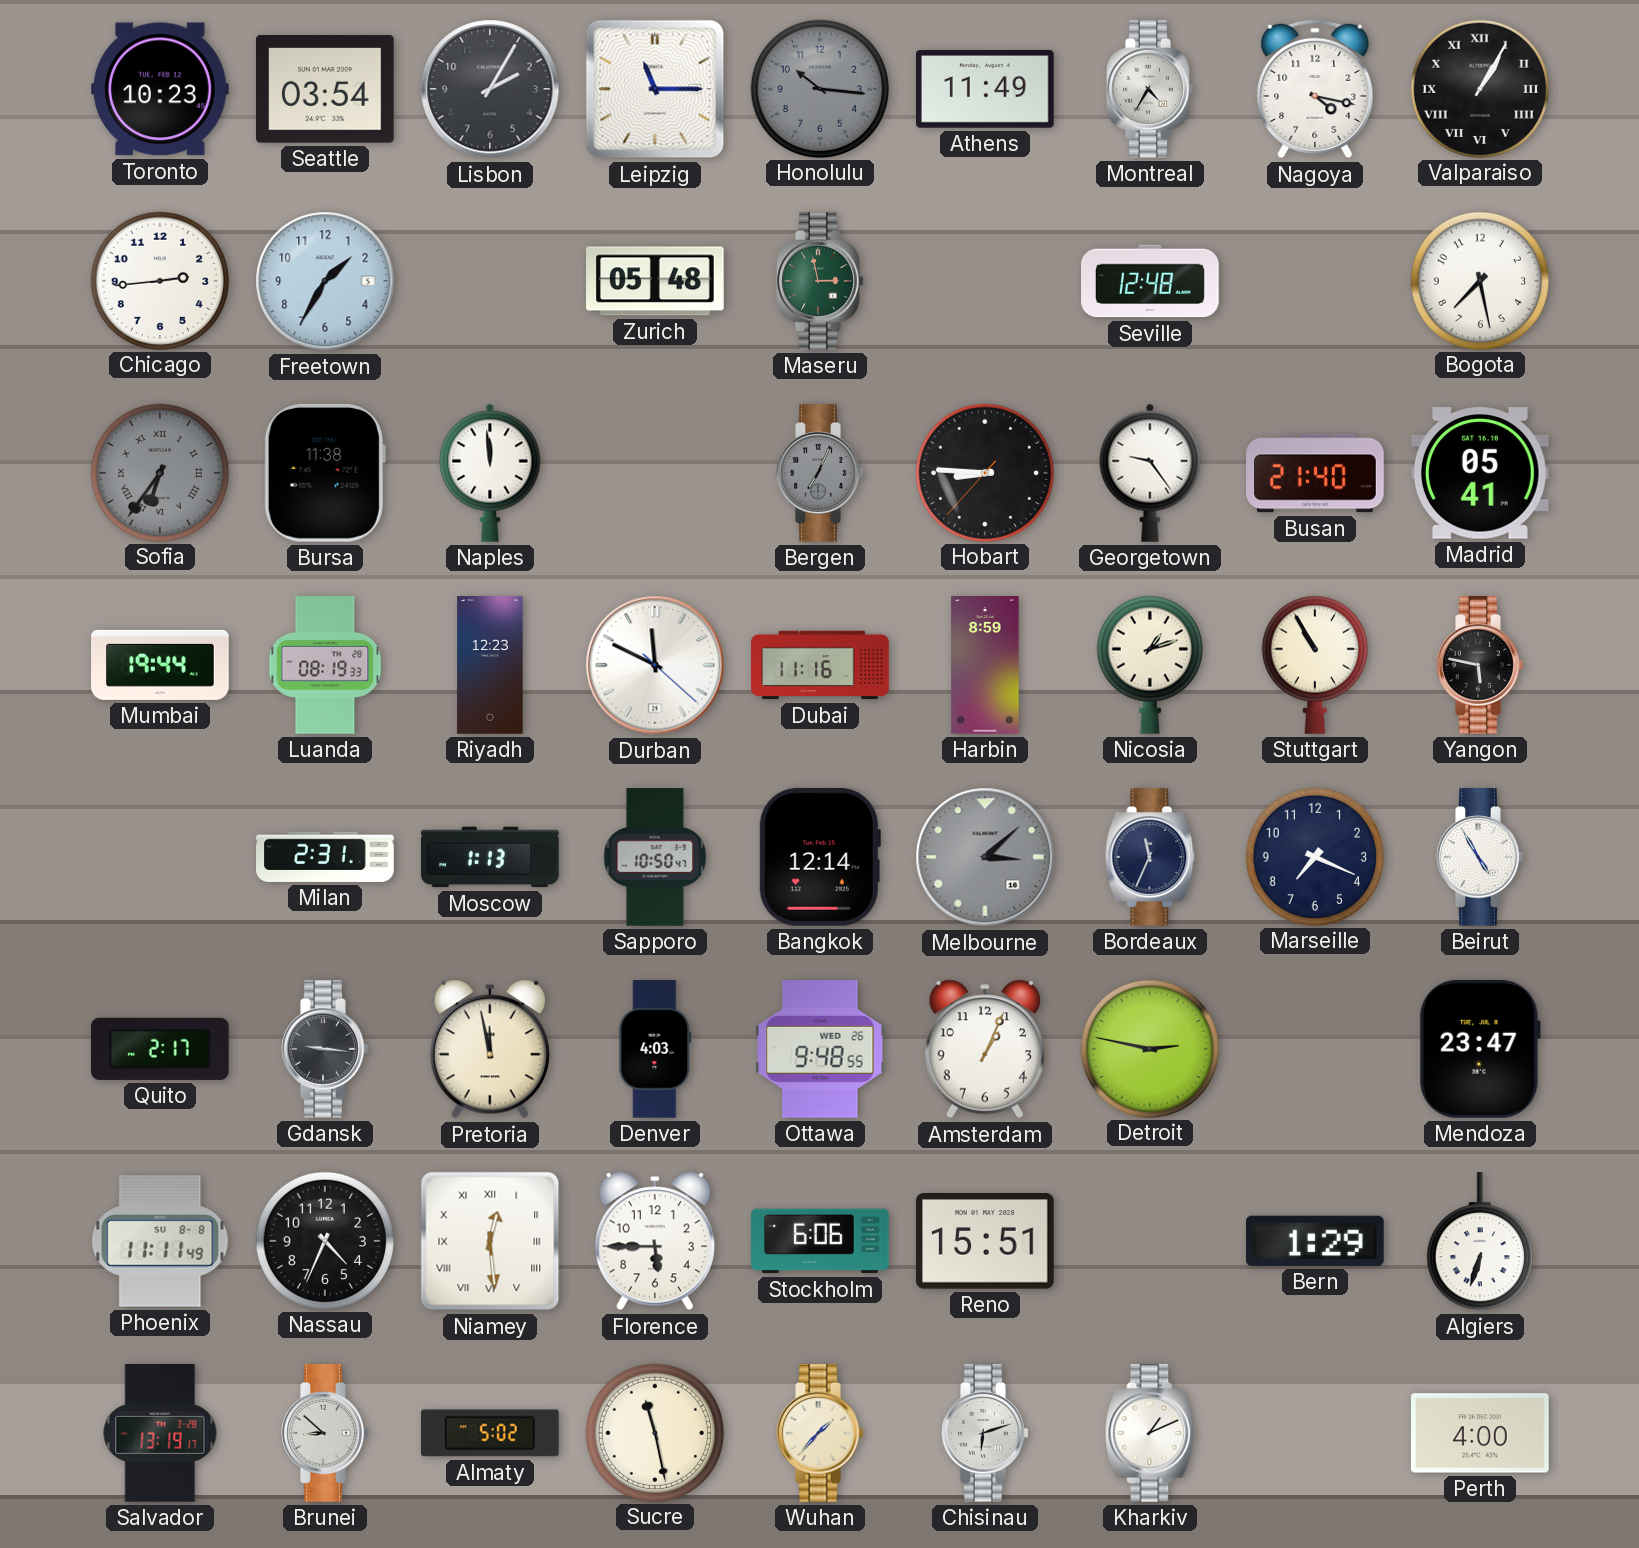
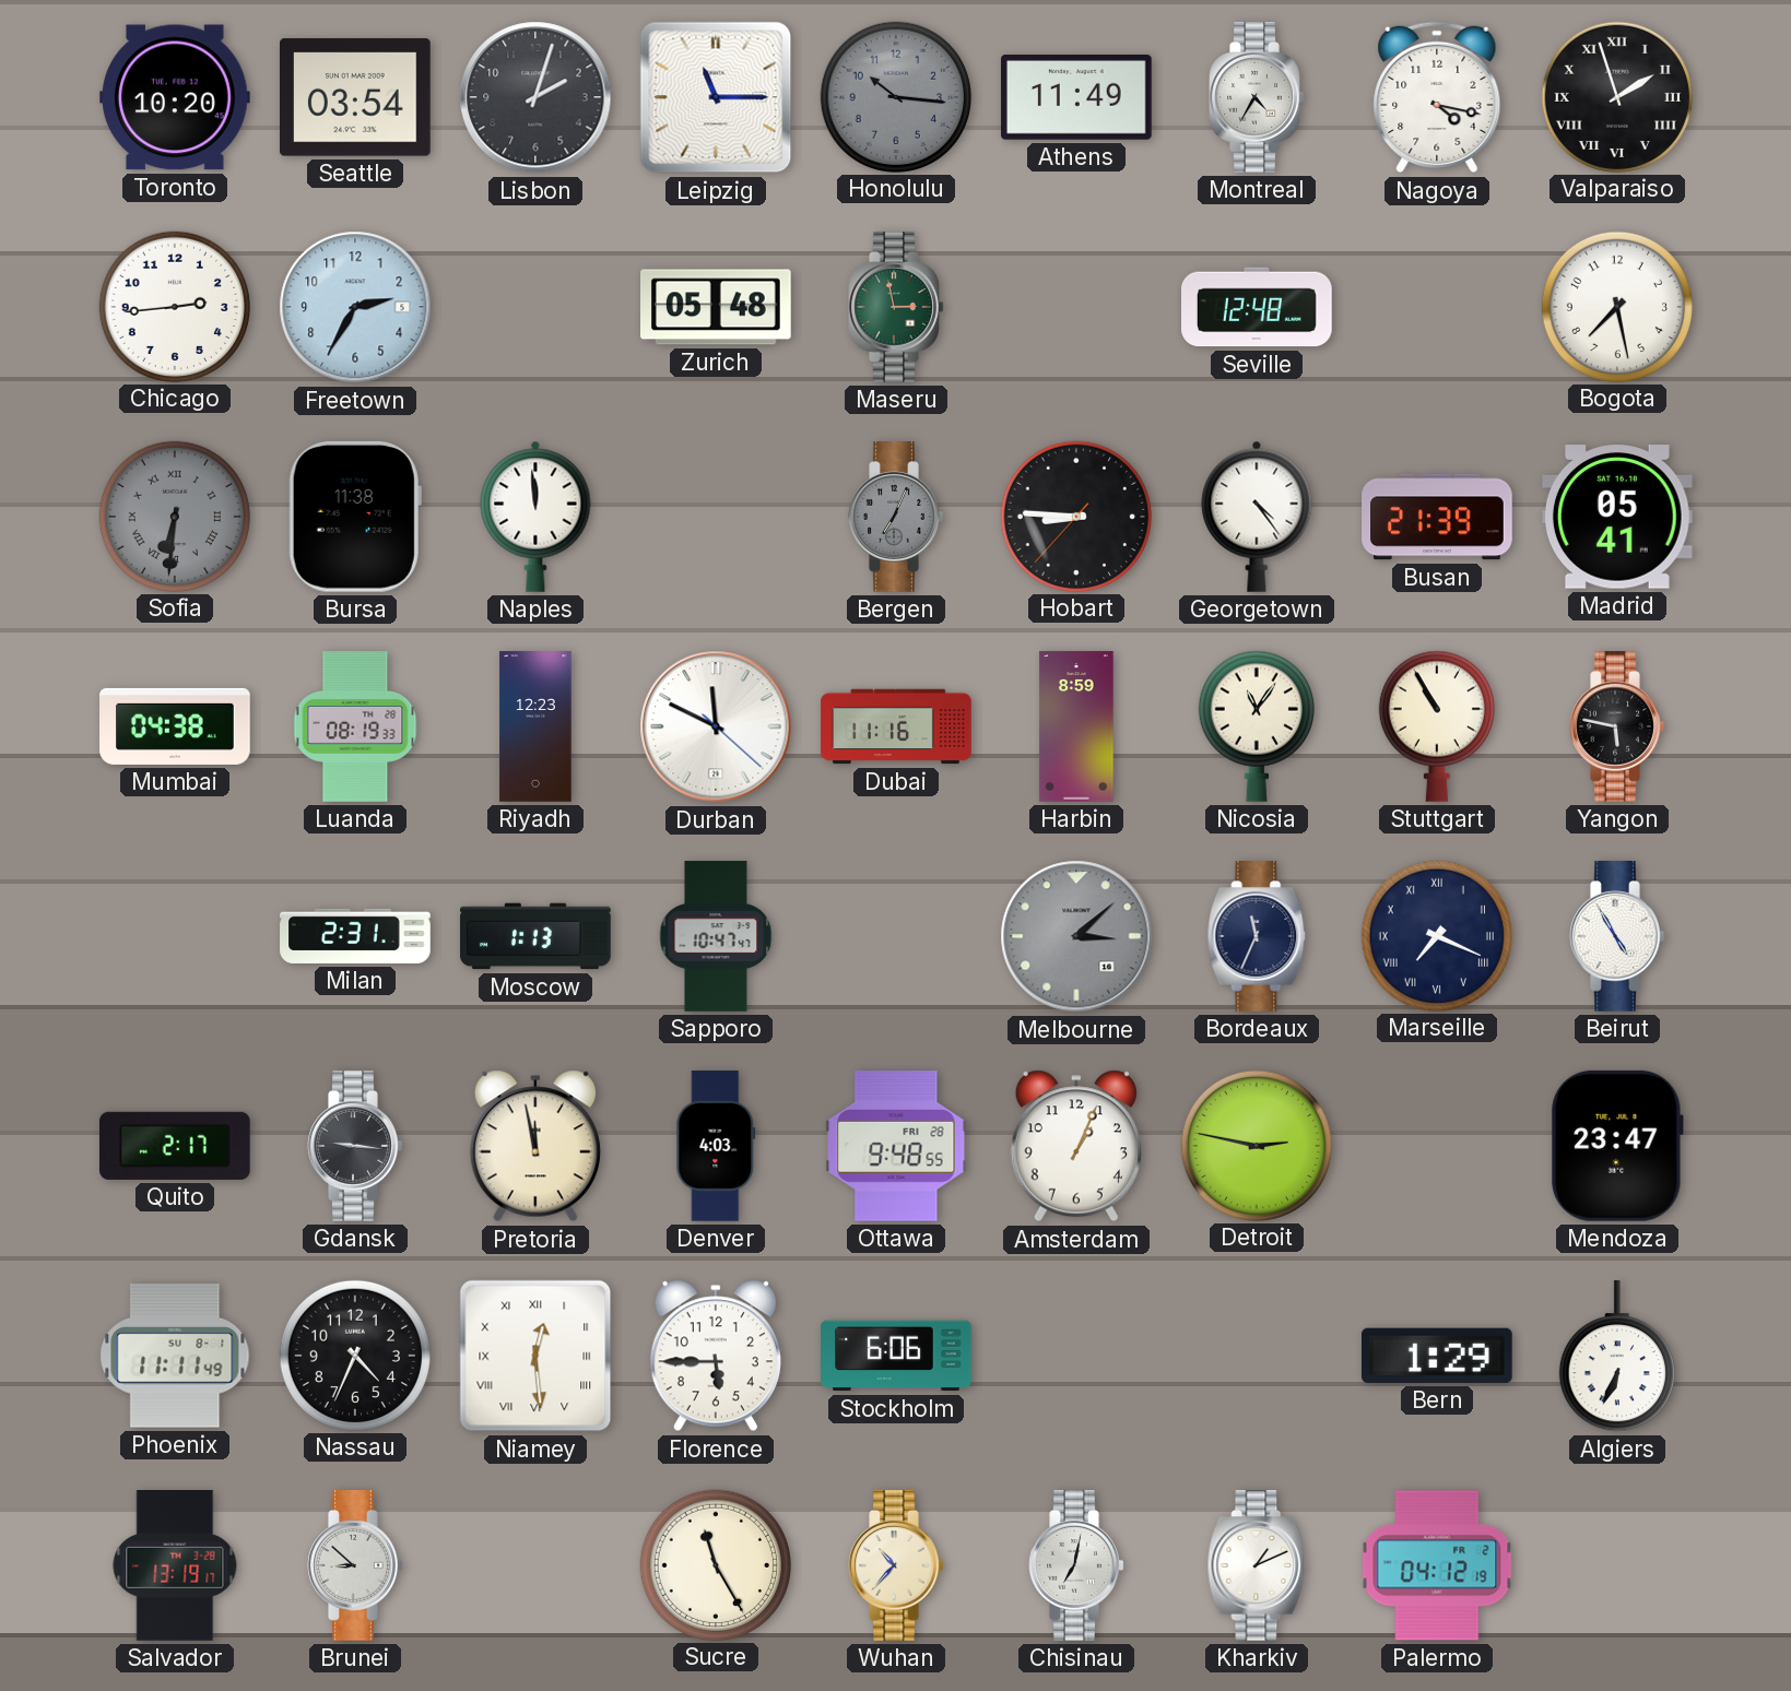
Toronto: 10:23 -> 10:20 (176, 97)
Lisbon: 2:05 -> 2:03 (535, 97)
Valparaiso: 1:05 -> 1:57 (1616, 96)
Freetown: 1:35 -> 2:35 (355, 307)
Sofia: 6:36 -> 6:31 (174, 516)
Georgetown: 9:24 -> 4:24 (1257, 517)
Busan: 21:40 -> 21:39 (1437, 517)
Mumbai: 19:44 -> 04:38 (175, 726)
Nicosia: 1:12 -> 11:06 (1257, 726)
Sapporo: 10:50 -> 10:47 (716, 936)
Bangkok: 12:14 -> none (819, 857)
Marseille numerals: Arabic -> Roman (1436, 935)
Ottawa date: WED 26 -> FRI 28 (896, 1147)
Phoenix date: SU 8-8 -> SU 8-1 (175, 1357)
Reno: 15:51 -> none (985, 1242)
Algiers: 6:33 -> 6:34 (1617, 1357)
Almaty: 5:02 -> none (491, 1433)
Sucre: 11:28 -> 11:25 (715, 1564)
Wuhan: 1:37 -> 10:37 (896, 1565)
Chisinau: 6:12 -> 7:02 (1076, 1565)
Palermo: none -> 04:12 (1437, 1565)
Perth: 4:00 -> none (1480, 1433)
